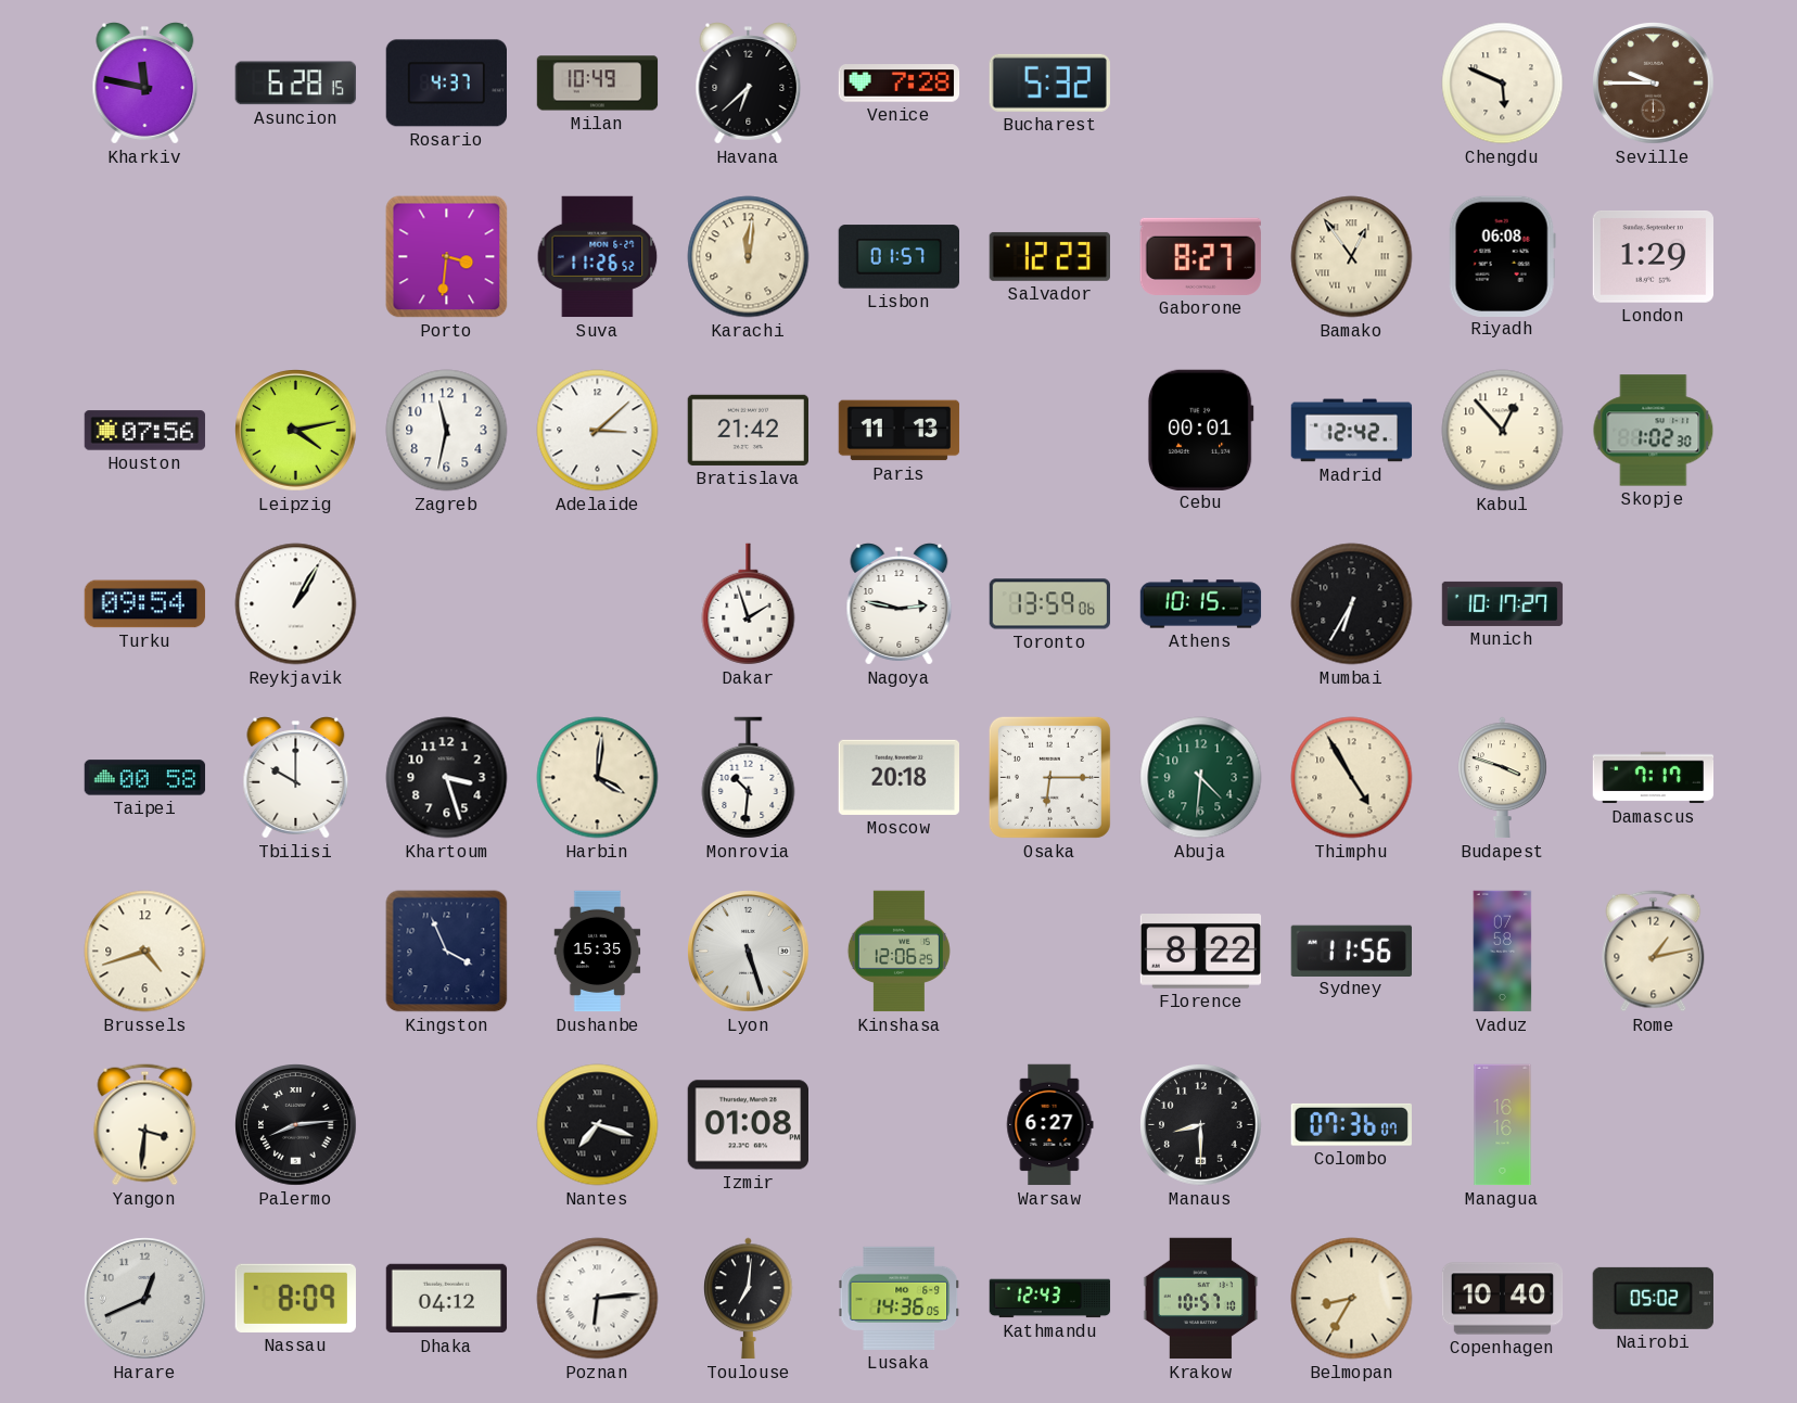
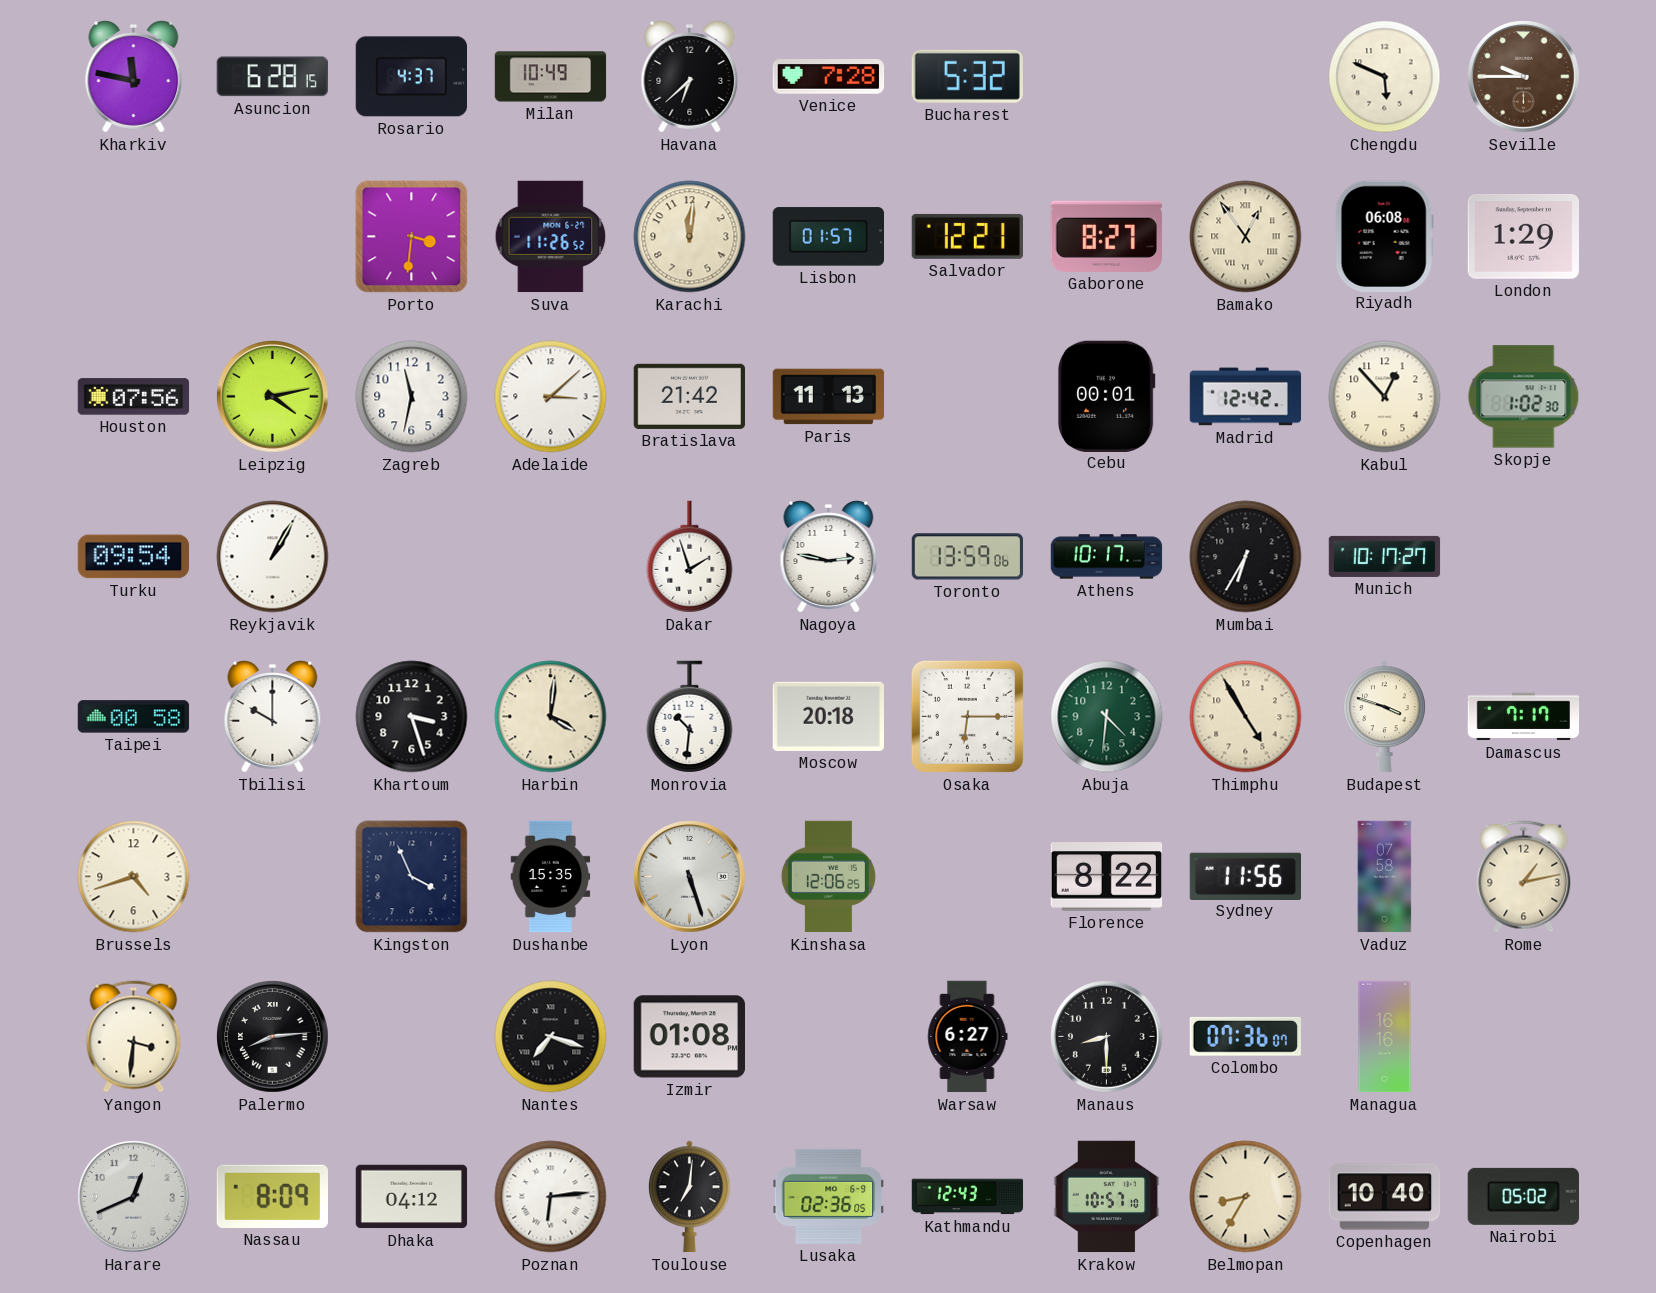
Salvador: 12:23 -> 12:21 (967, 236)
Athens: 10:15 -> 10:17 (1107, 557)
Lusaka: 14:36 -> 02:36 (828, 1196)
